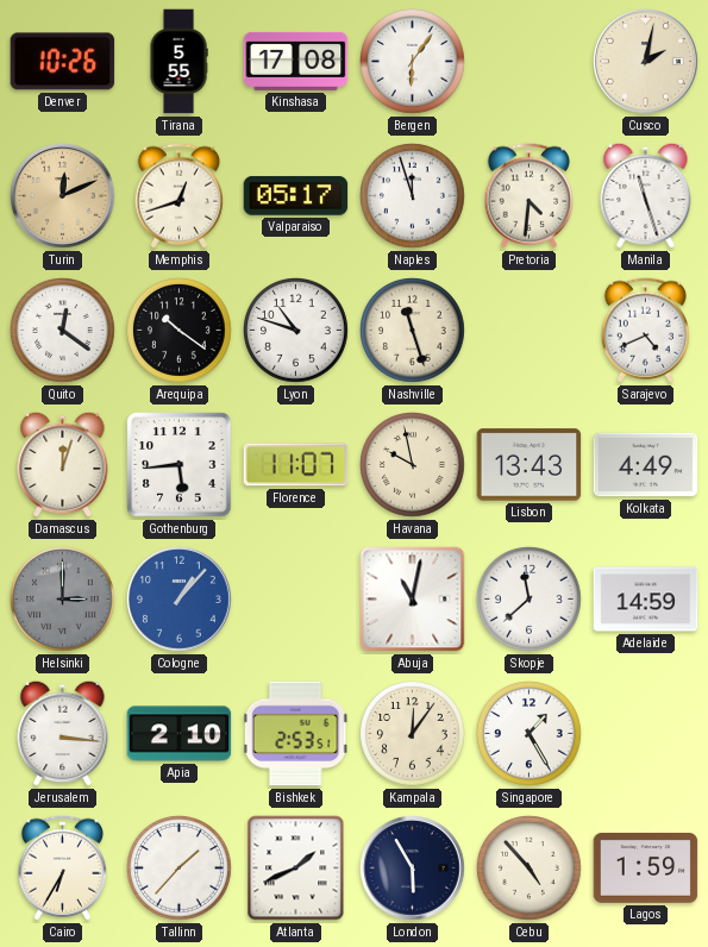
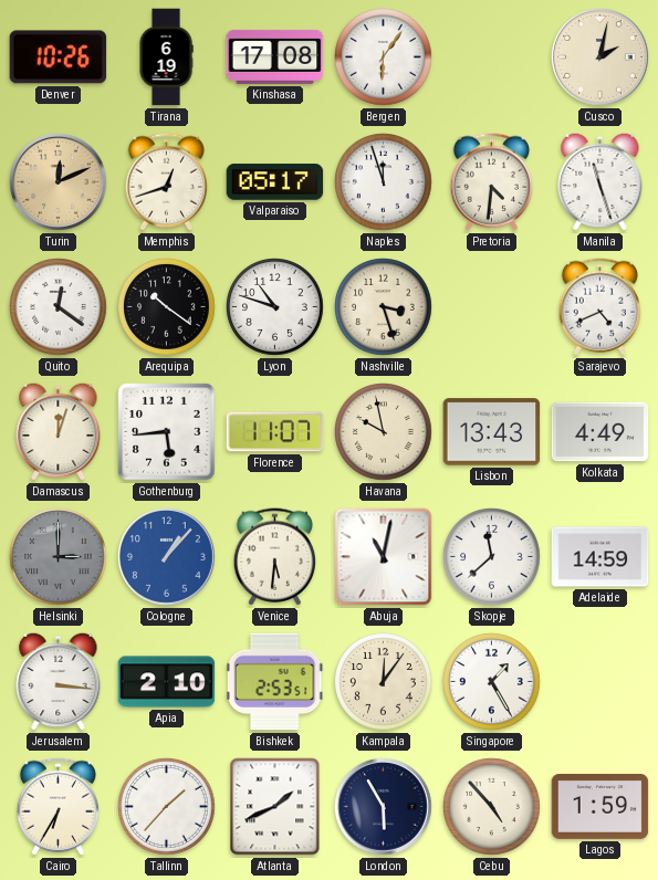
Tirana: 5:55 -> 6:19 (166, 57)
Nashville: 11:27 -> 3:27 (384, 307)
Venice: none -> 5:31 (274, 557)
